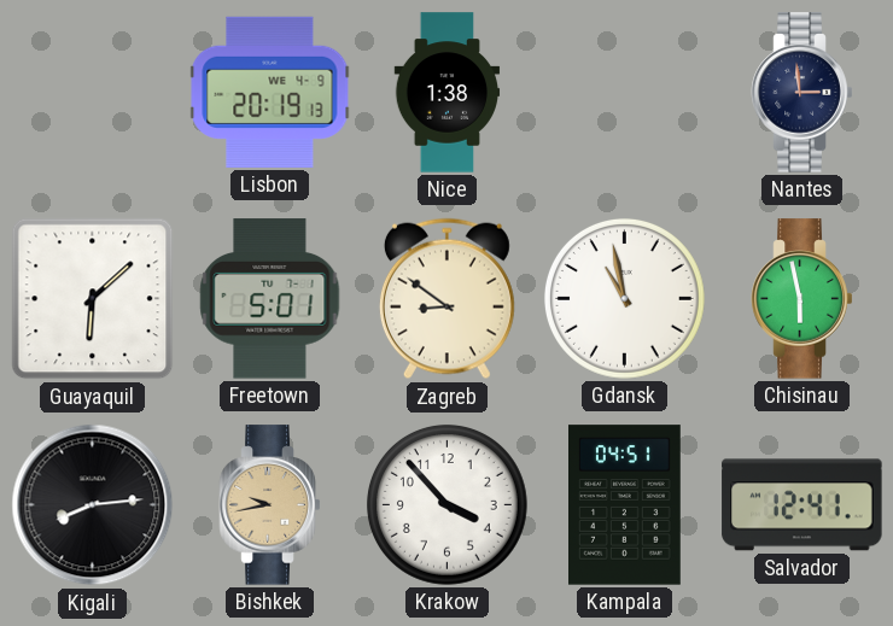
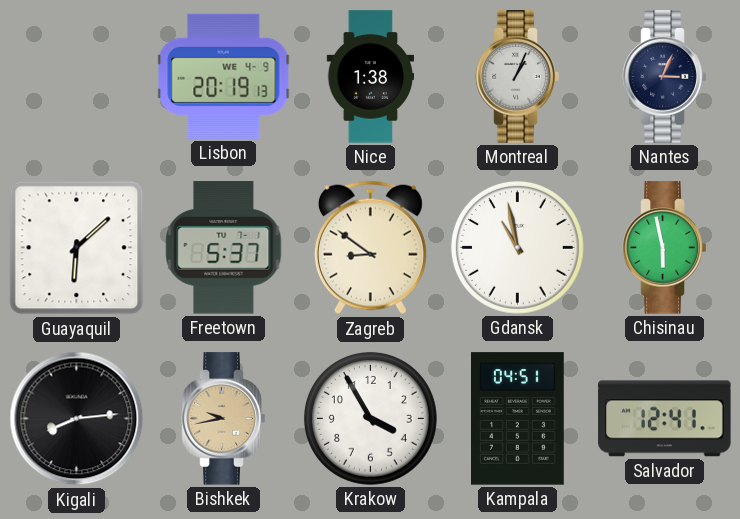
Montreal: none -> 1:04 (518, 77)
Nantes: 2:59 -> 3:04 (665, 77)
Freetown: 5:01 -> 5:37 (224, 248)
Krakow: 3:53 -> 3:55 (370, 418)
